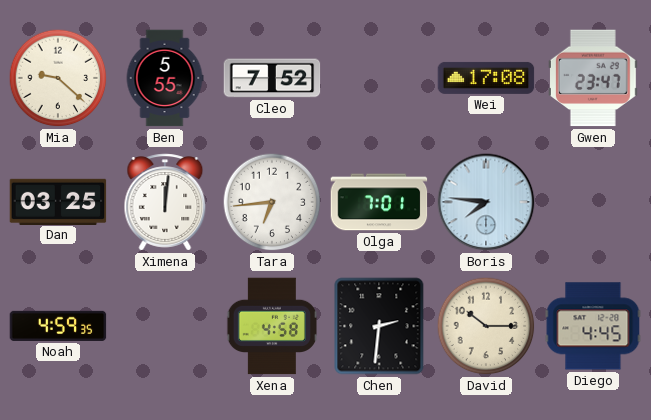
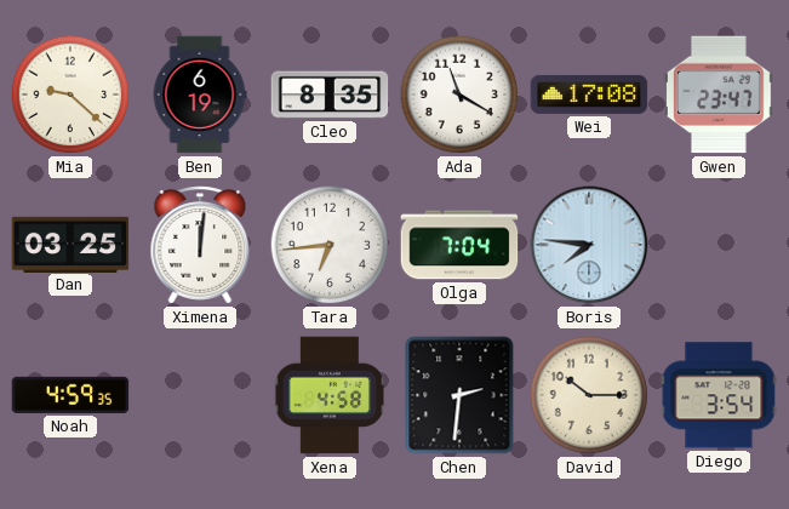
Ben: 5:55 -> 6:19 (200, 95)
Cleo: 7:52 -> 8:35 (330, 95)
Ada: none -> 11:20 (459, 95)
Olga: 7:01 -> 7:04 (459, 245)
Diego: 4:45 -> 3:54 (719, 395)
